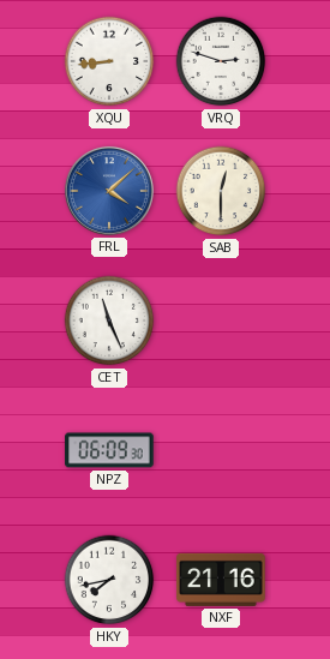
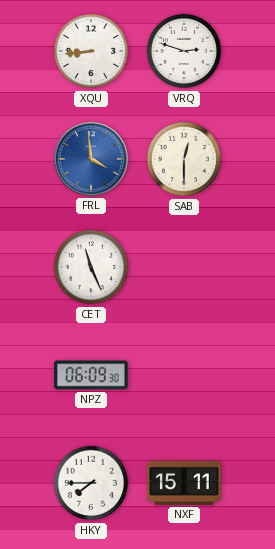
FRL: 4:08 -> 3:59 (91, 159)
HKY: 7:43 -> 7:45 (91, 483)
NXF: 21:16 -> 15:11 (184, 483)
